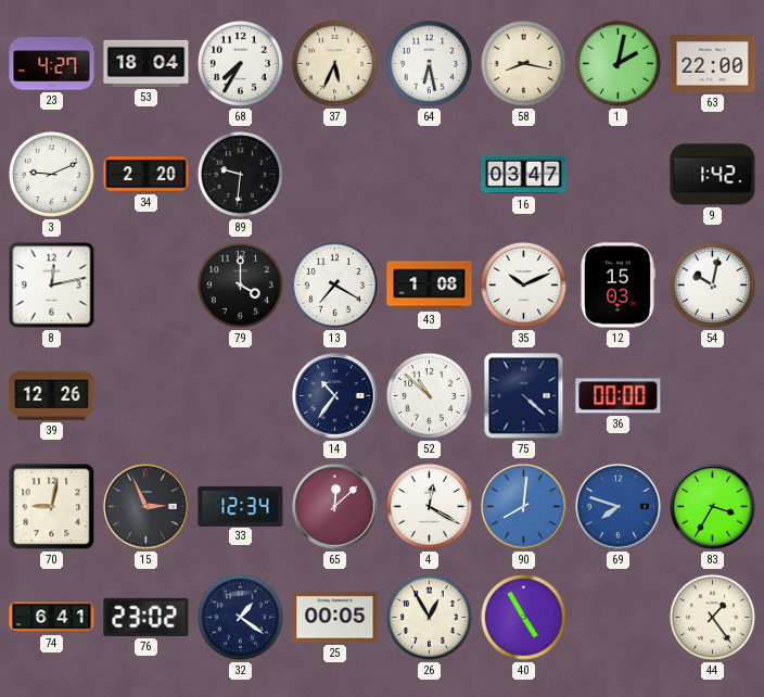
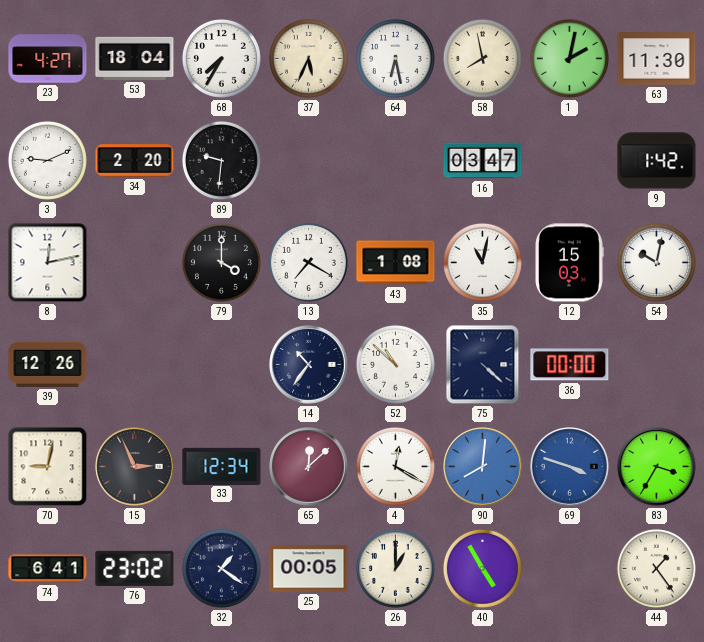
58: 8:17 -> 7:58 (482, 58)
63: 22:00 -> 11:30 (657, 59)
35: 10:11 -> 11:02 (482, 262)
69: 7:48 -> 3:48 (570, 467)
26: 12:55 -> 1:00 (395, 568)
